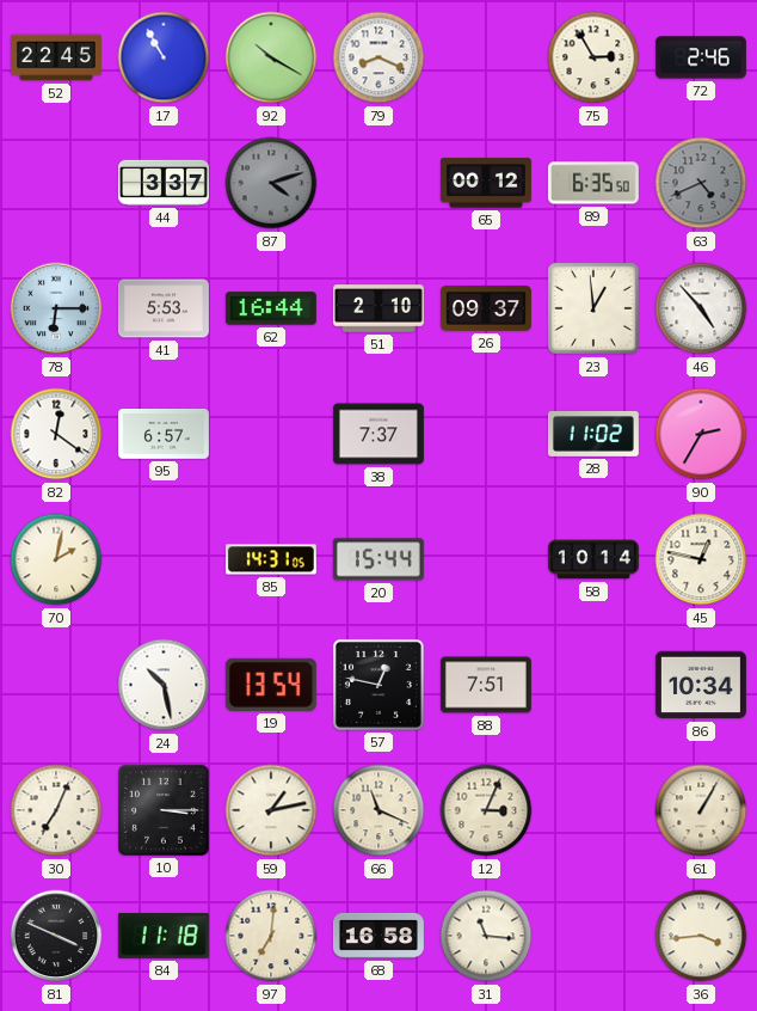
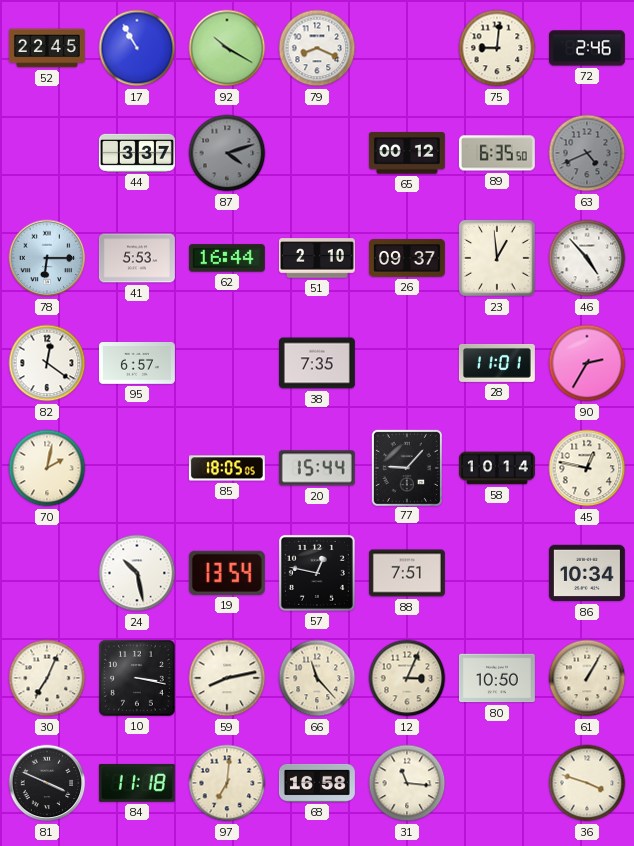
75: 2:55 -> 9:01 (497, 48)
38: 7:37 -> 7:35 (317, 363)
28: 11:02 -> 11:01 (497, 363)
85: 14:31 -> 18:05 (227, 468)
77: none -> 9:07 (406, 467)
10: 3:15 -> 3:17 (138, 679)
59: 1:13 -> 8:13 (227, 678)
66: 11:19 -> 11:23 (317, 678)
80: none -> 10:50 (497, 678)
36: 3:44 -> 3:48 (587, 783)
